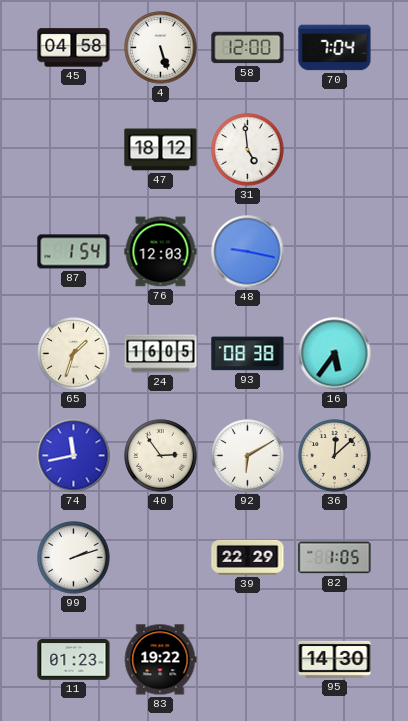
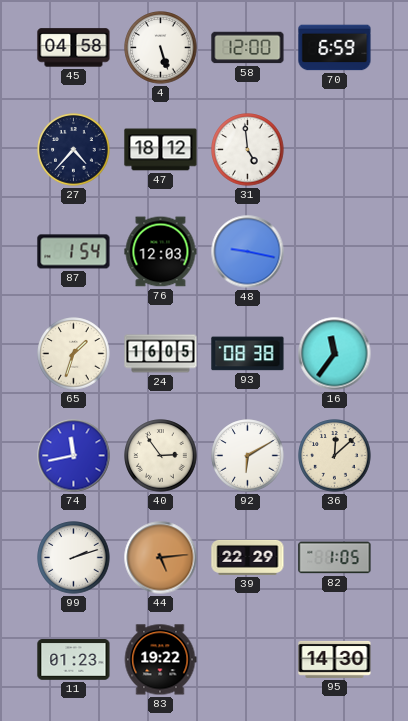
70: 7:04 -> 6:59 (335, 48)
27: none -> 4:37 (74, 150)
16: 5:36 -> 11:36 (335, 354)
44: none -> 5:14 (161, 558)
